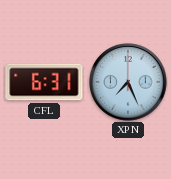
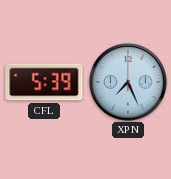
CFL: 6:31 -> 5:39 (44, 82)
